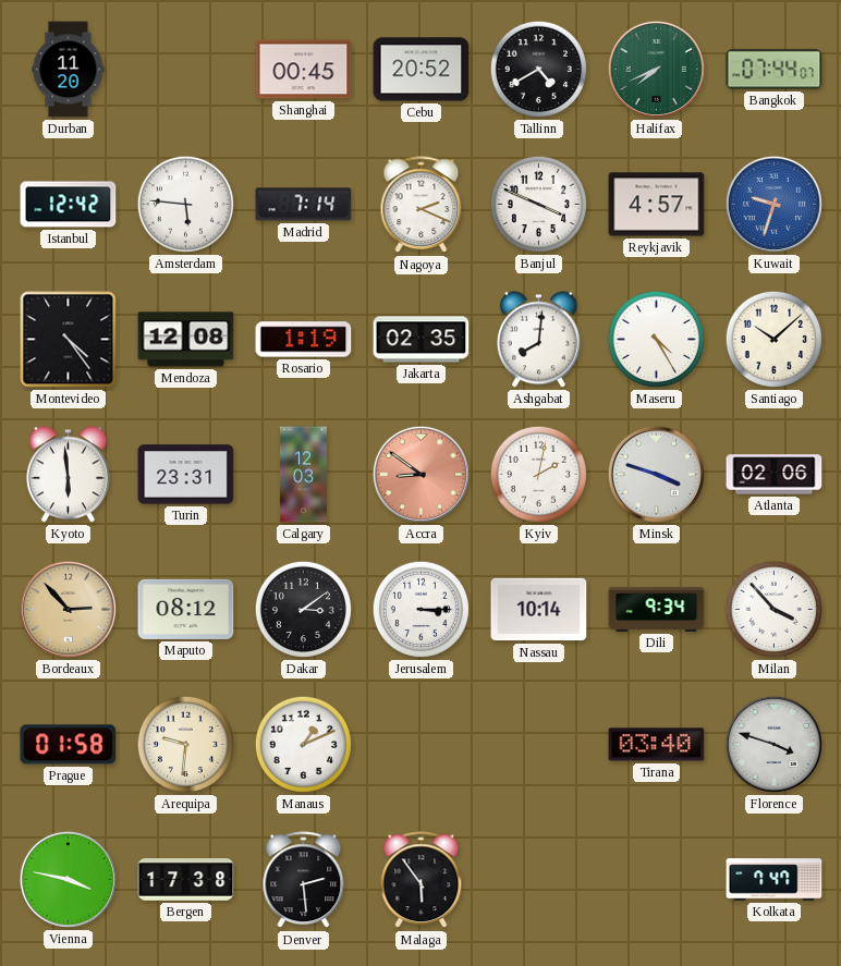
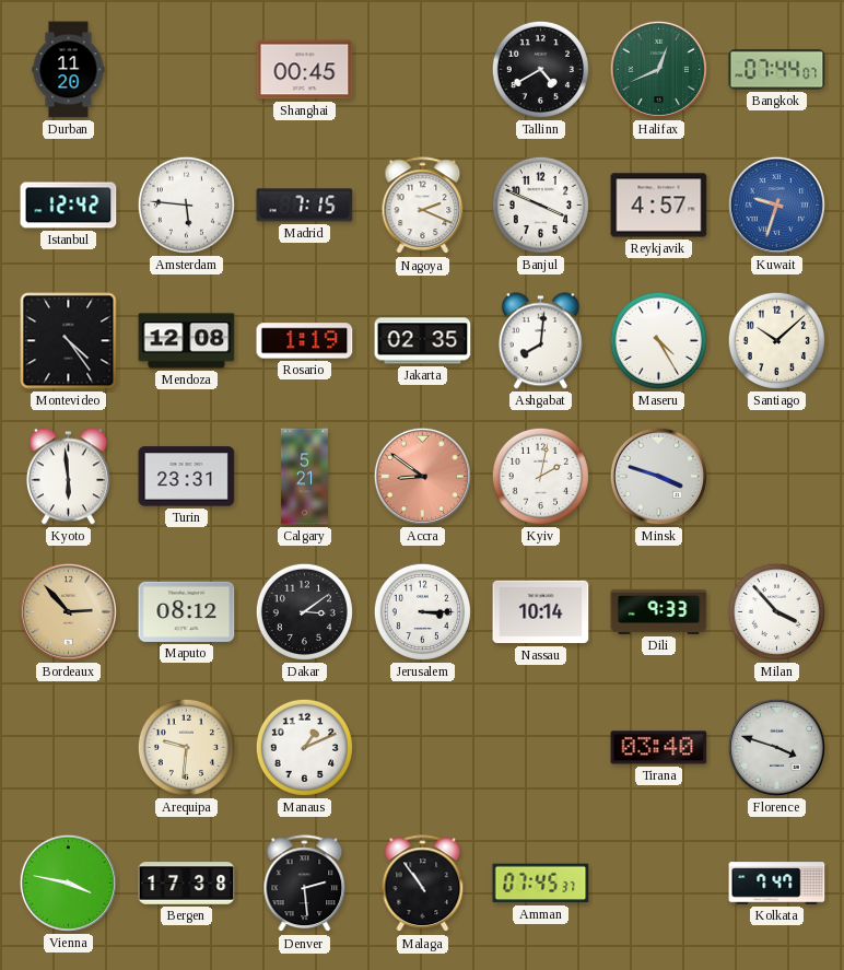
Cebu: 20:52 -> none (422, 70)
Halifax: 7:41 -> 12:41 (658, 69)
Madrid: 7:14 -> 7:15 (305, 206)
Calgary: 12:03 -> 5:21 (304, 477)
Atlanta: 02:06 -> none (775, 475)
Dili: 9:34 -> 9:33 (659, 611)
Prague: 01:58 -> none (69, 745)
Malaga: 5:54 -> 10:54 (423, 884)
Amman: none -> 07:45 (541, 884)
